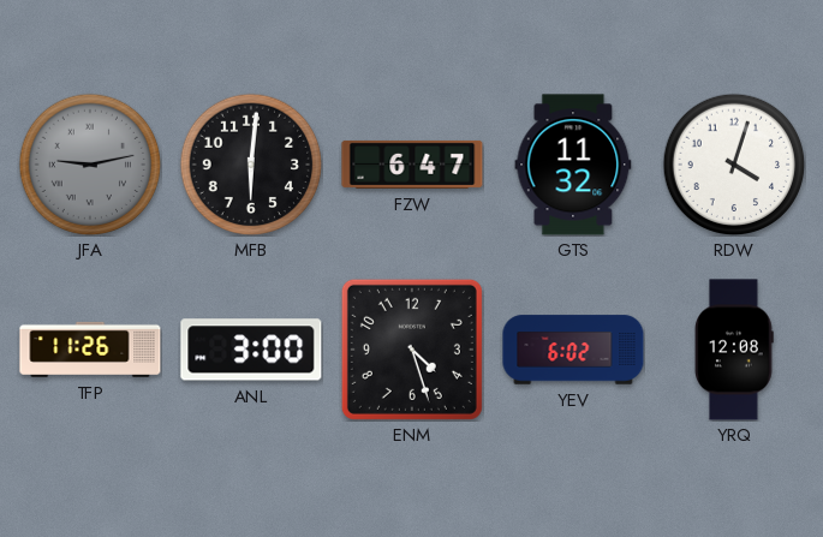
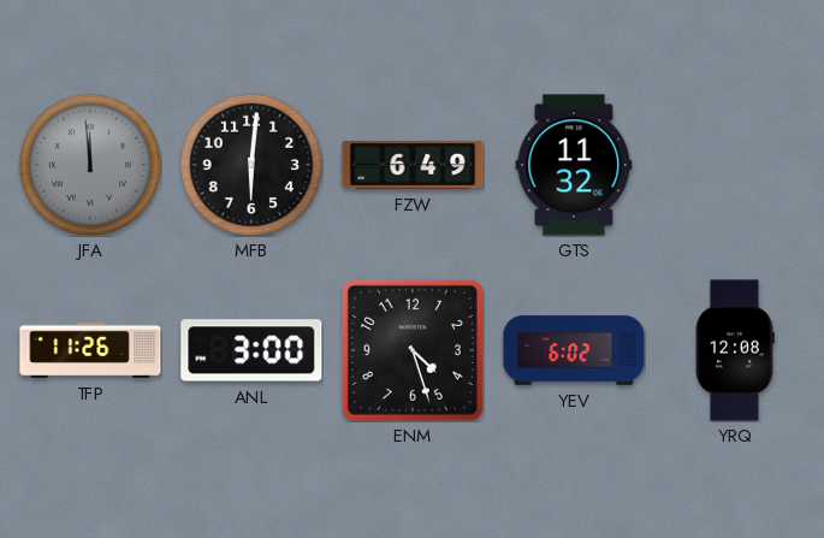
JFA: 9:13 -> 11:59 (90, 165)
FZW: 6:47 -> 6:49 (413, 165)
RDW: 4:03 -> none (734, 165)
